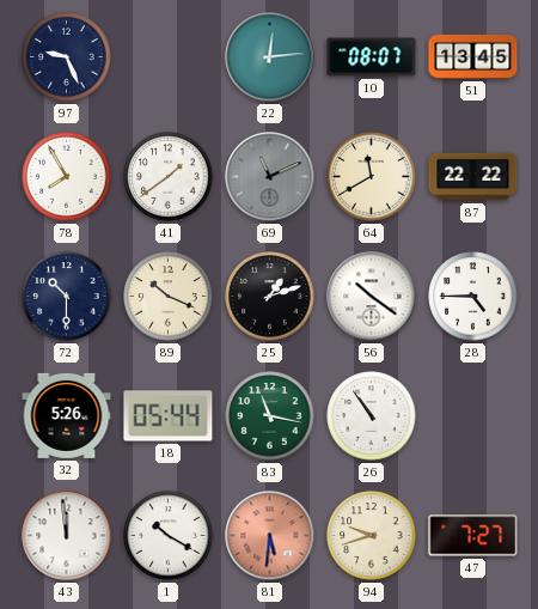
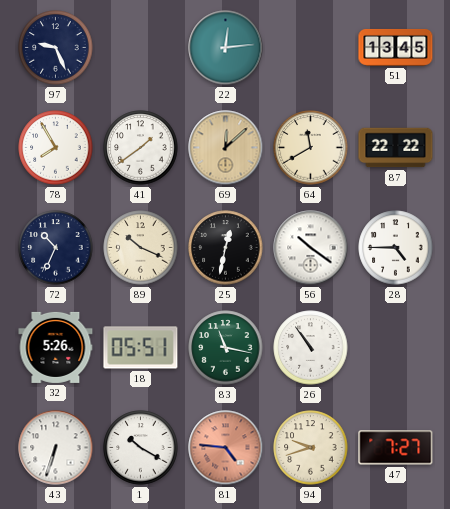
10: 08:07 -> none (372, 57)
69: 11:11 -> 12:08 (226, 148)
69 dial: grey -> champagne (226, 148)
72: 10:30 -> 10:34 (56, 248)
25: 1:12 -> 12:32 (226, 248)
18: 05:44 -> 05:51 (141, 348)
43: 11:59 -> 6:33 (56, 448)
81: 5:31 -> 4:46 (226, 448)
